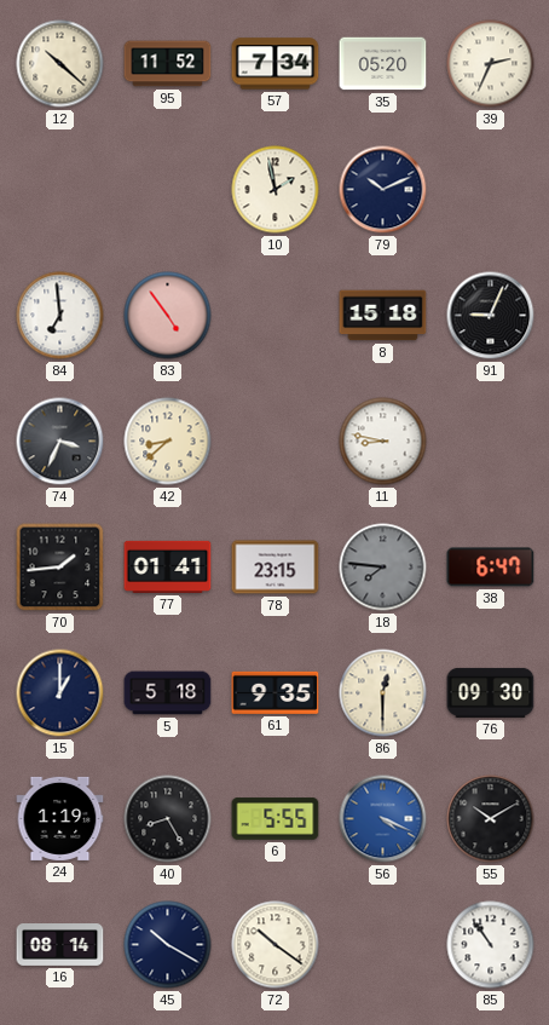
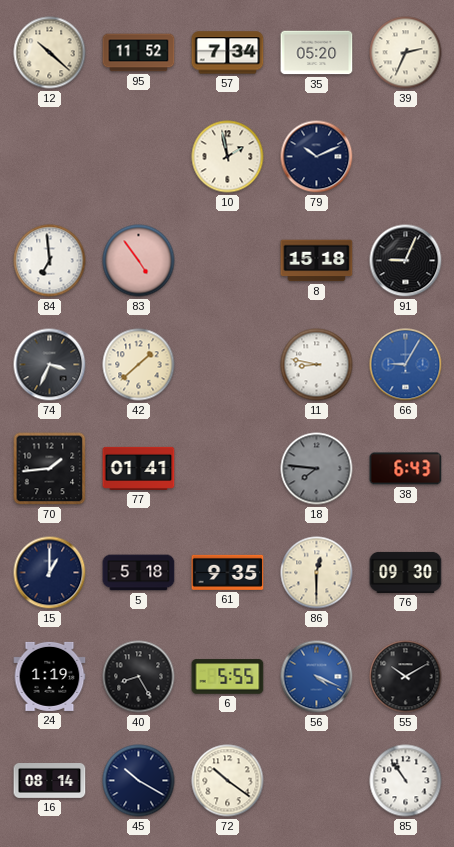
42: 8:38 -> 1:38 (139, 365)
66: none -> 9:05 (406, 365)
78: 23:15 -> none (276, 568)
38: 6:47 -> 6:43 (406, 469)
